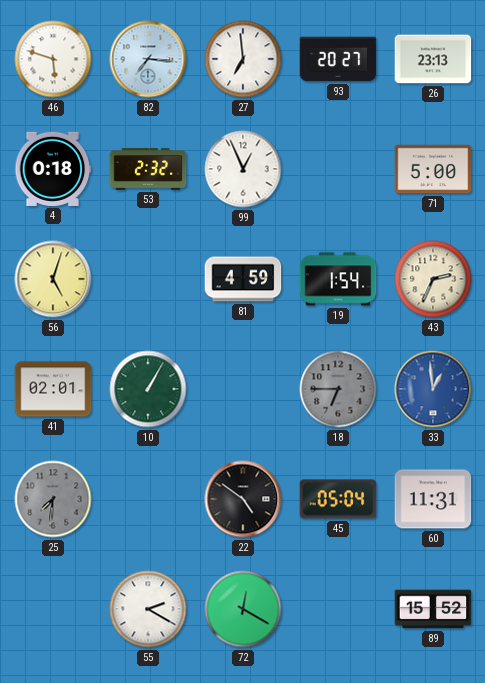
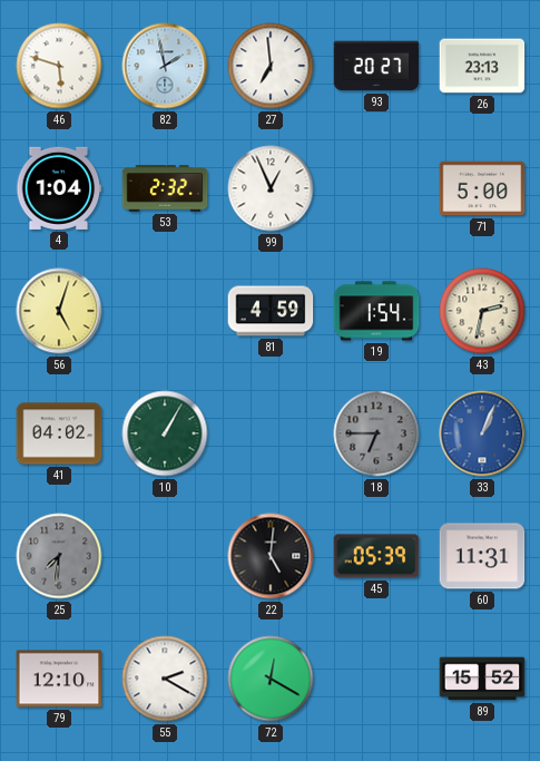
82: 7:16 -> 1:58 (165, 66)
4: 0:18 -> 1:04 (59, 188)
43: 2:34 -> 2:32 (482, 311)
41: 02:01 -> 04:02 (59, 433)
33: 12:59 -> 1:04 (482, 433)
22: 4:51 -> 5:01 (271, 556)
45: 05:04 -> 05:39 (376, 556)
79: none -> 12:10 (59, 679)
